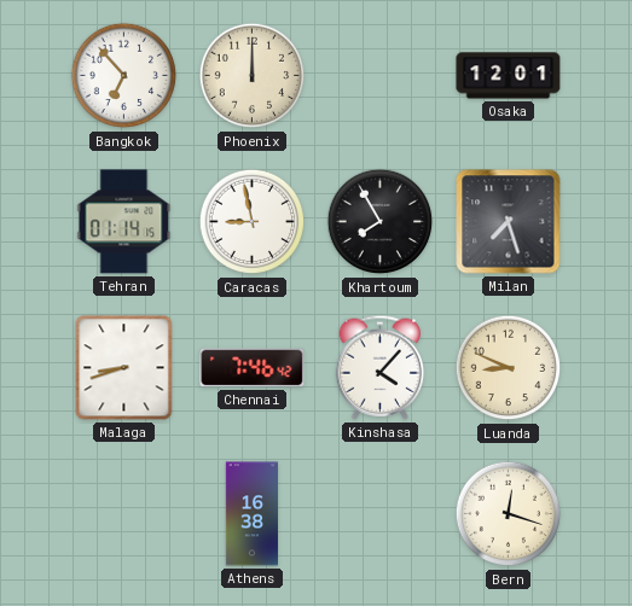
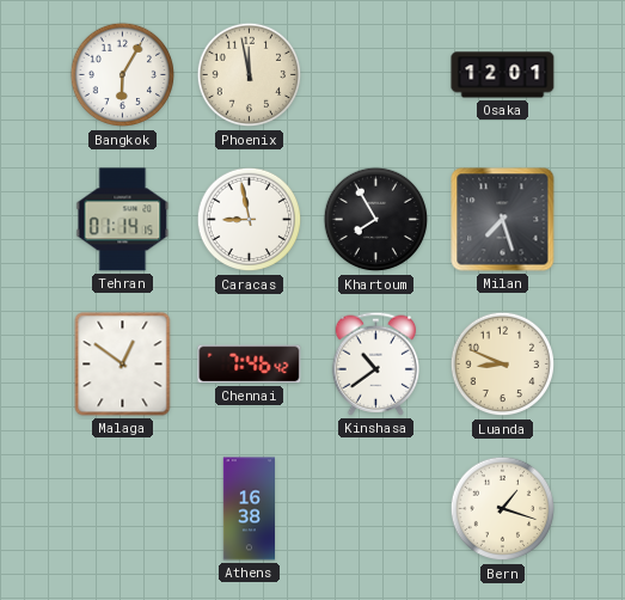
Bangkok: 6:53 -> 6:05 (123, 75)
Phoenix: 12:00 -> 11:58 (250, 75)
Malaga: 8:42 -> 12:51 (123, 365)
Kinshasa: 4:07 -> 10:39 (376, 363)
Bern: 12:18 -> 1:18 (503, 509)
